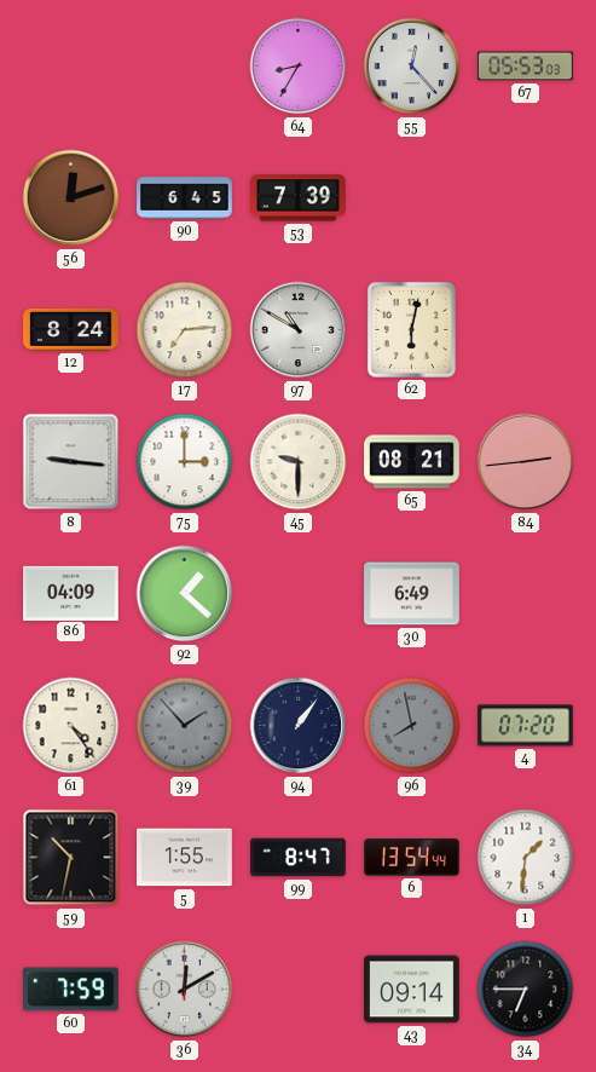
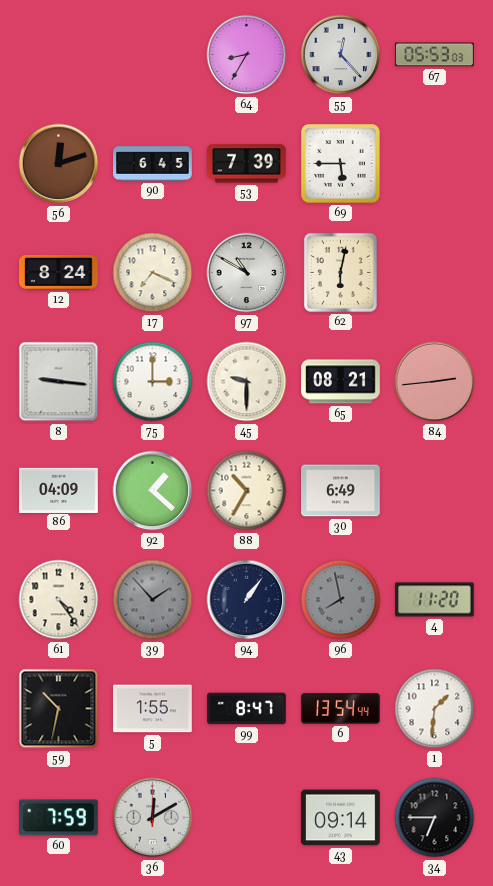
69: none -> 5:45 (341, 164)
17: 7:14 -> 7:19 (153, 273)
88: none -> 10:35 (247, 491)
4: 07:20 -> 11:20 (435, 600)
